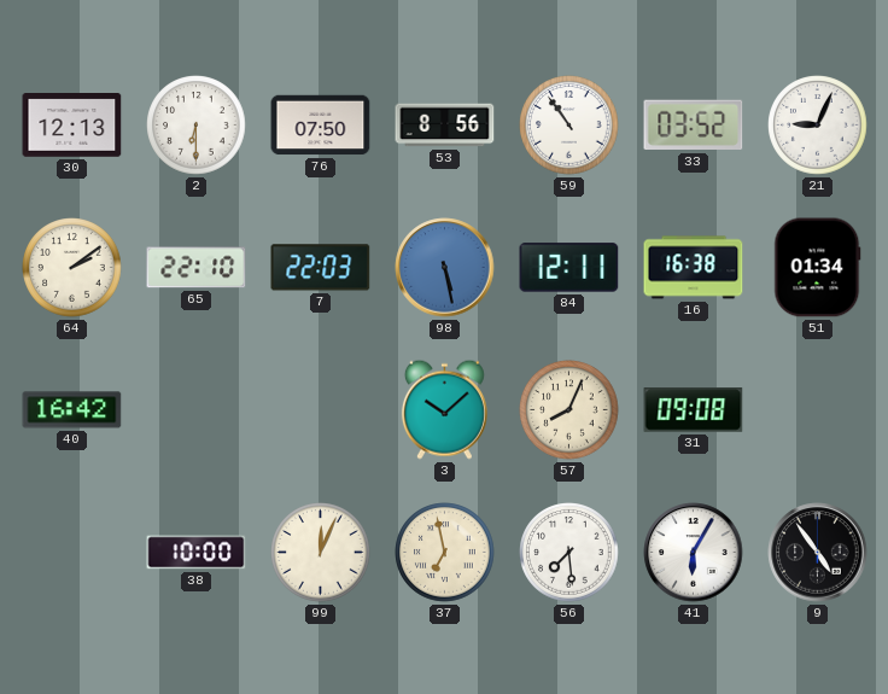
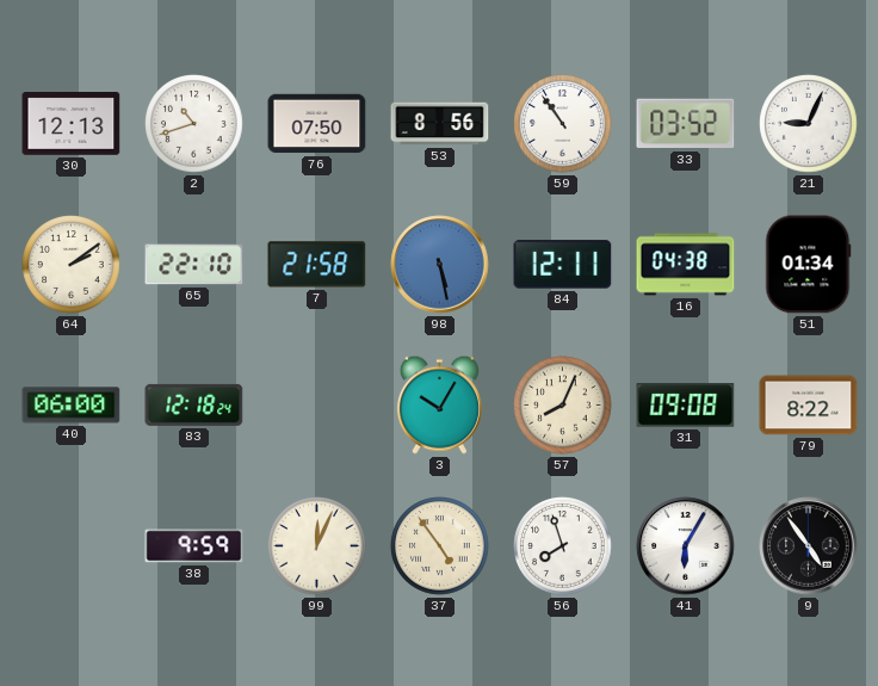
2: 6:30 -> 10:42 (194, 124)
7: 22:03 -> 21:58 (317, 265)
16: 16:38 -> 04:38 (686, 265)
40: 16:42 -> 06:00 (72, 406)
83: none -> 12:18 (194, 404)
3: 10:08 -> 10:05 (439, 404)
79: none -> 8:22 (809, 406)
38: 10:00 -> 9:59 (194, 546)
37: 6:58 -> 4:54 (440, 546)
56: 7:29 -> 7:57 (563, 546)
